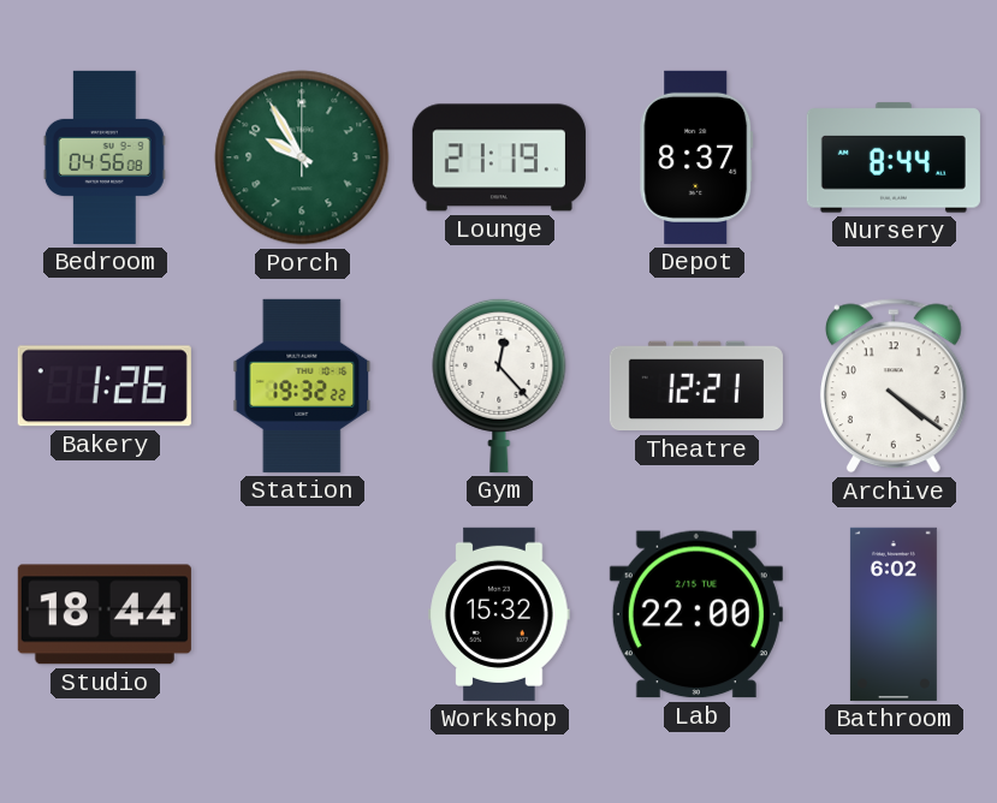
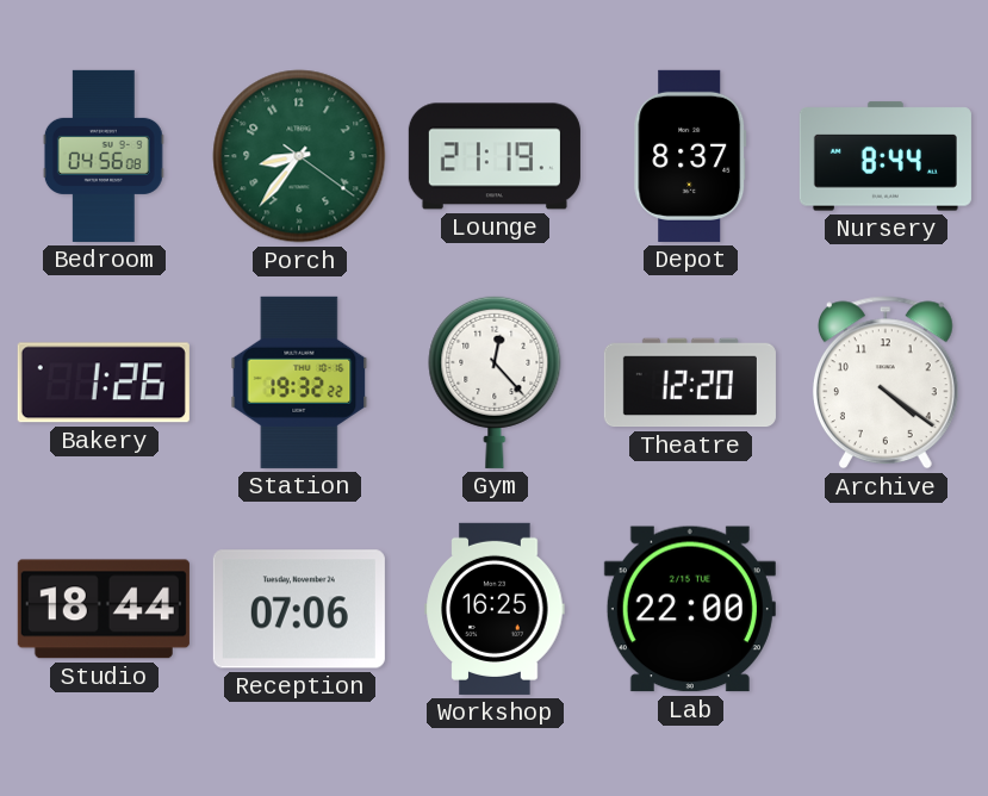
Porch: 9:55 -> 8:36 (299, 156)
Theatre: 12:21 -> 12:20 (690, 383)
Reception: none -> 07:06 (299, 609)
Workshop: 15:32 -> 16:25 (495, 609)
Bathroom: 6:02 -> none (894, 614)
